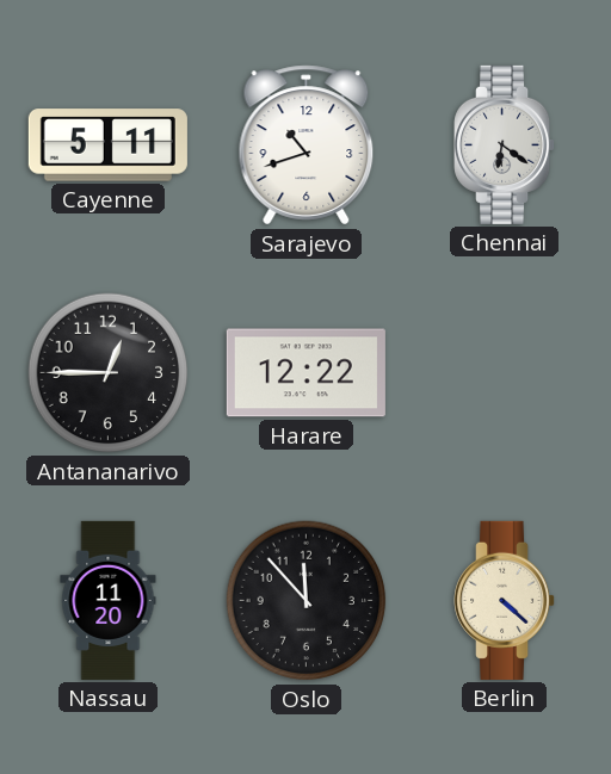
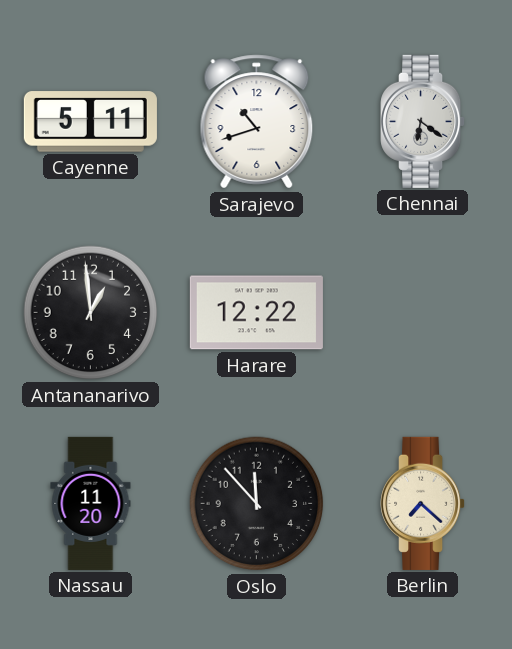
Antananarivo: 12:45 -> 12:59 (91, 313)
Berlin: 4:22 -> 7:22 (424, 503)
